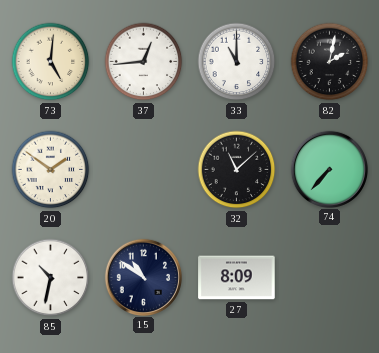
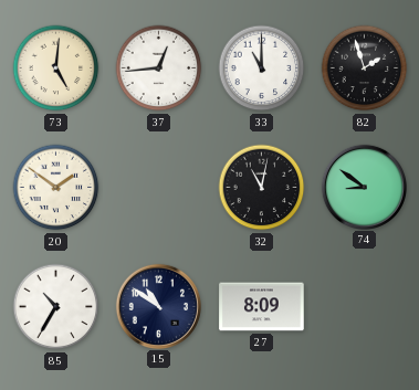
82: 2:02 -> 1:57 (365, 68)
32: 11:08 -> 11:02 (262, 188)
74: 7:37 -> 8:51 (364, 187)
85: 10:32 -> 10:35 (56, 307)
